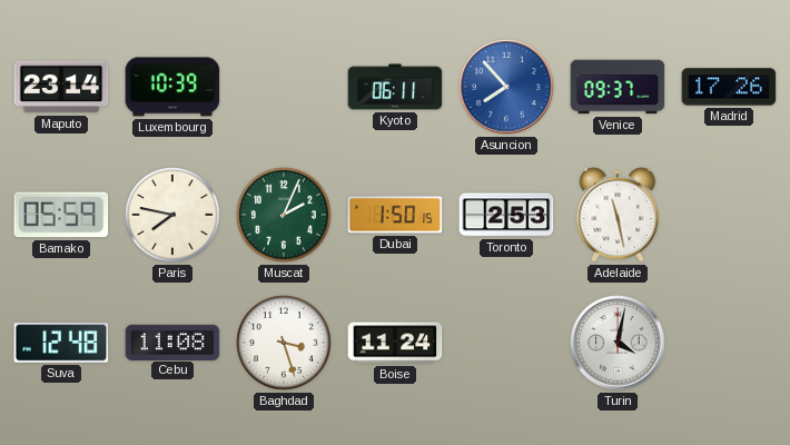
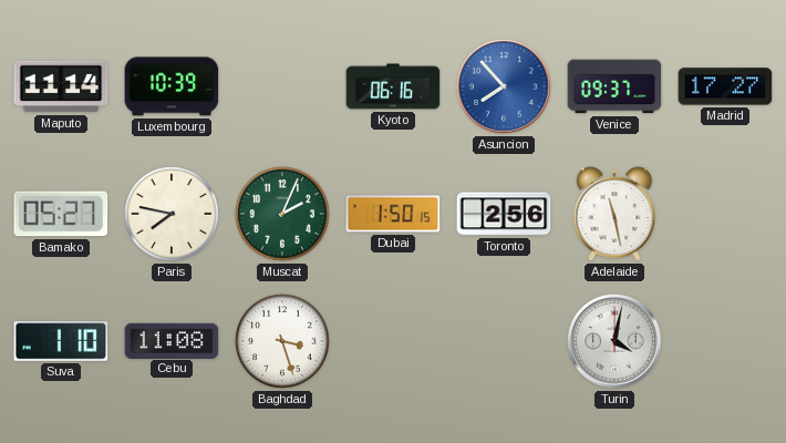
Maputo: 23:14 -> 11:14 (61, 86)
Kyoto: 06:11 -> 06:16 (393, 86)
Madrid: 17:26 -> 17:27 (725, 86)
Bamako: 05:59 -> 05:27 (61, 214)
Toronto: 2:53 -> 2:56 (504, 214)
Suva: 12:48 -> 1:10 (61, 341)
Boise: 11:24 -> none (395, 343)
